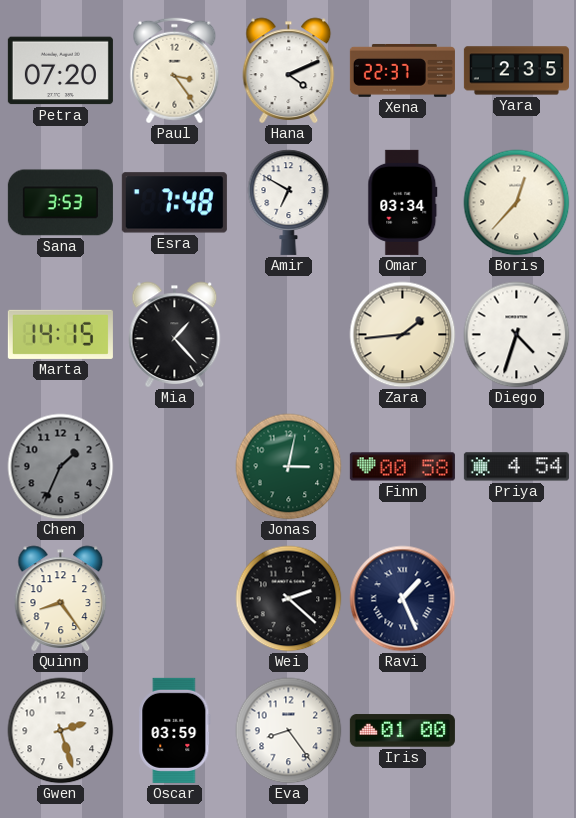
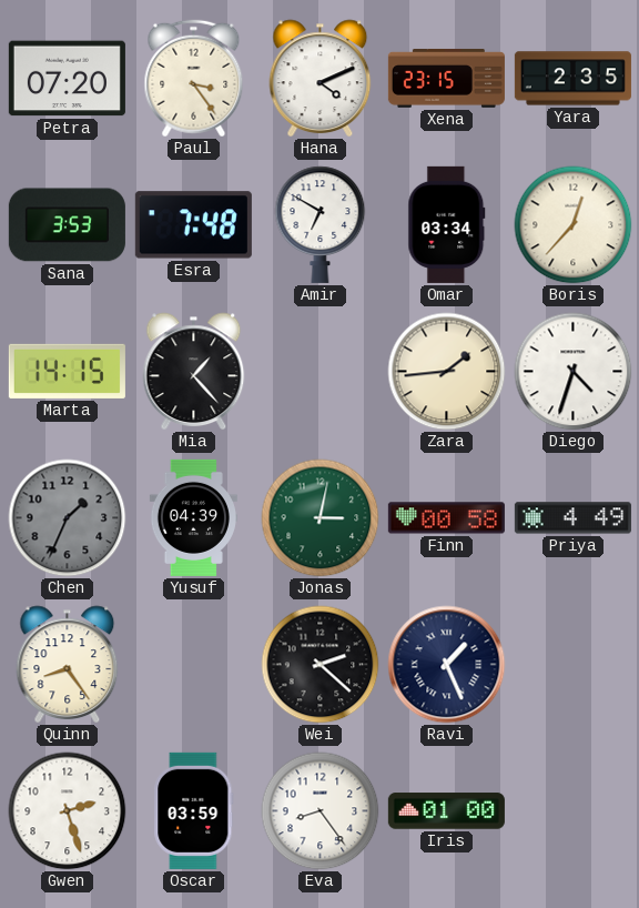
Xena: 22:37 -> 23:15 (446, 78)
Yusuf: none -> 04:39 (193, 517)
Priya: 4:54 -> 4:49 (572, 518)
